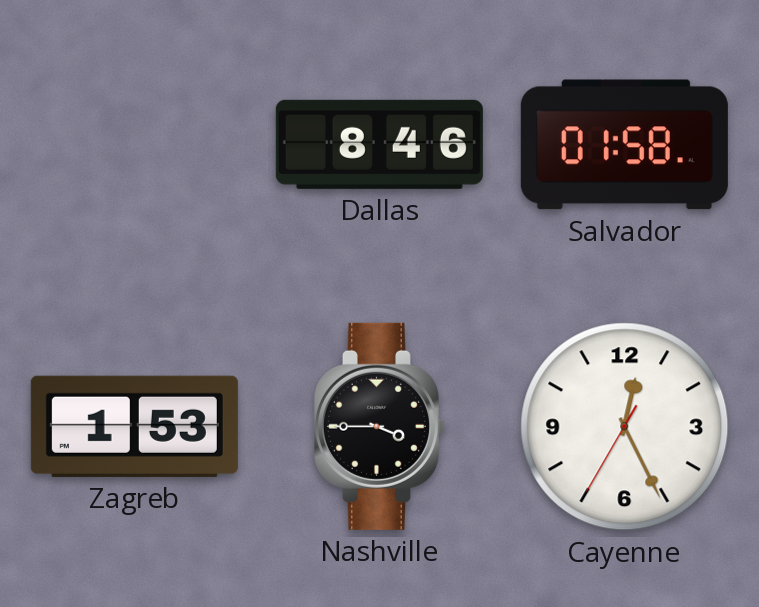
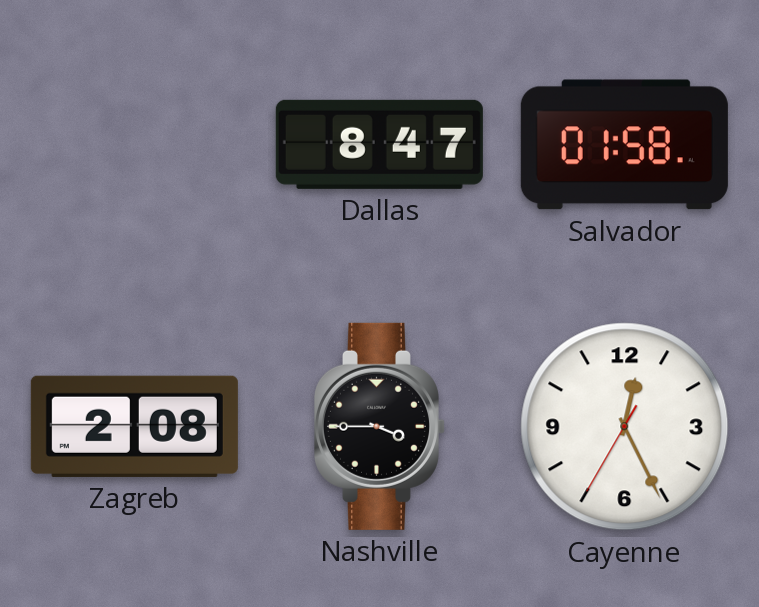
Dallas: 8:46 -> 8:47 (379, 144)
Zagreb: 1:53 -> 2:08 (134, 426)
